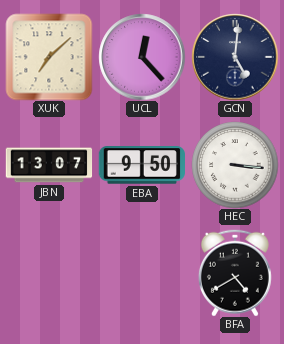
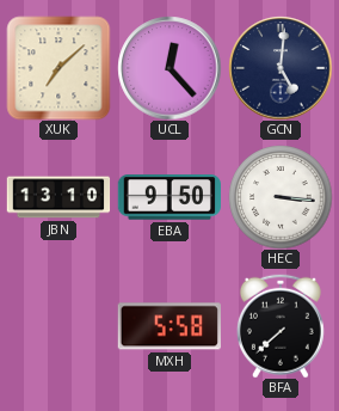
JBN: 13:07 -> 13:10 (58, 197)
MXH: none -> 5:58 (169, 326)
BFA: 4:40 -> 7:38 (281, 326)
